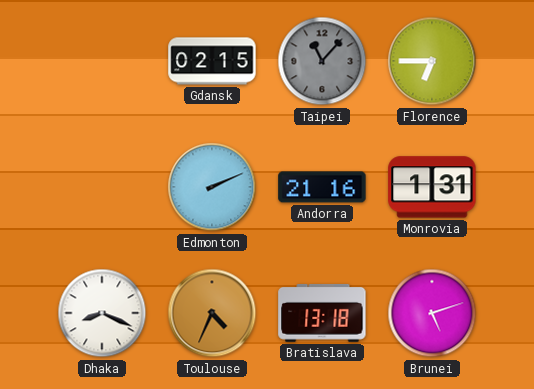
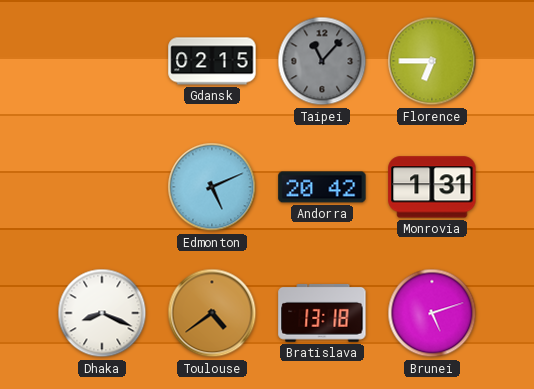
Edmonton: 2:11 -> 5:11 (212, 187)
Andorra: 21:16 -> 20:42 (322, 187)
Toulouse: 4:34 -> 4:39 (212, 313)
